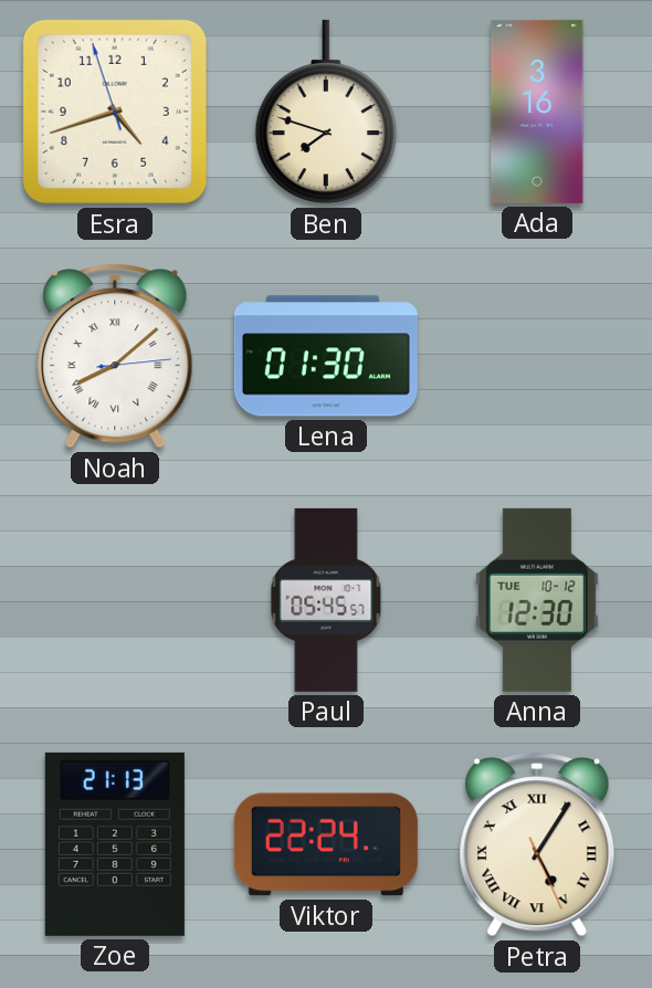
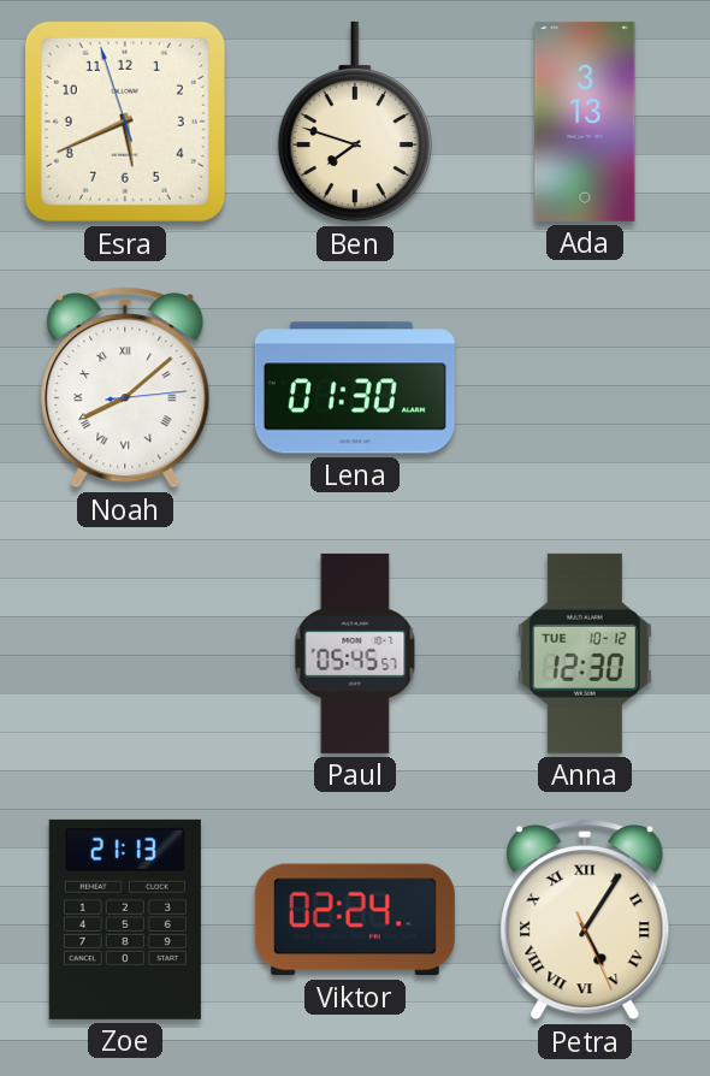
Esra: 4:41 -> 5:40 (125, 122)
Ada: 3:16 -> 3:13 (585, 122)
Viktor: 22:24 -> 02:24 (355, 920)
